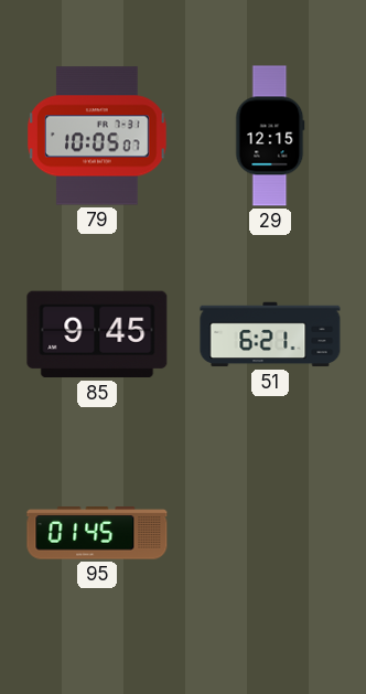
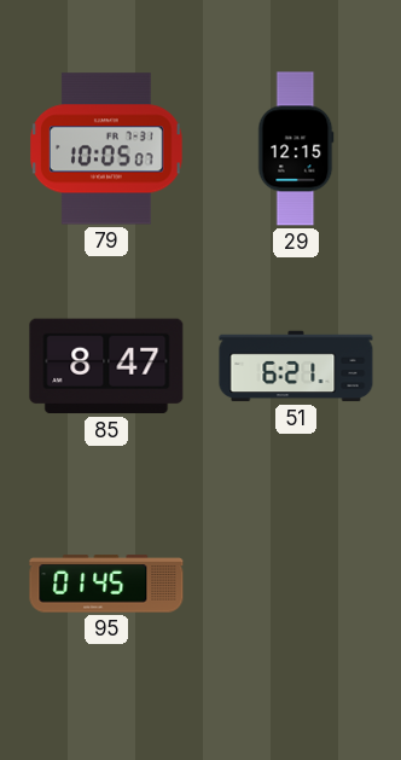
85: 9:45 -> 8:47 (106, 366)
